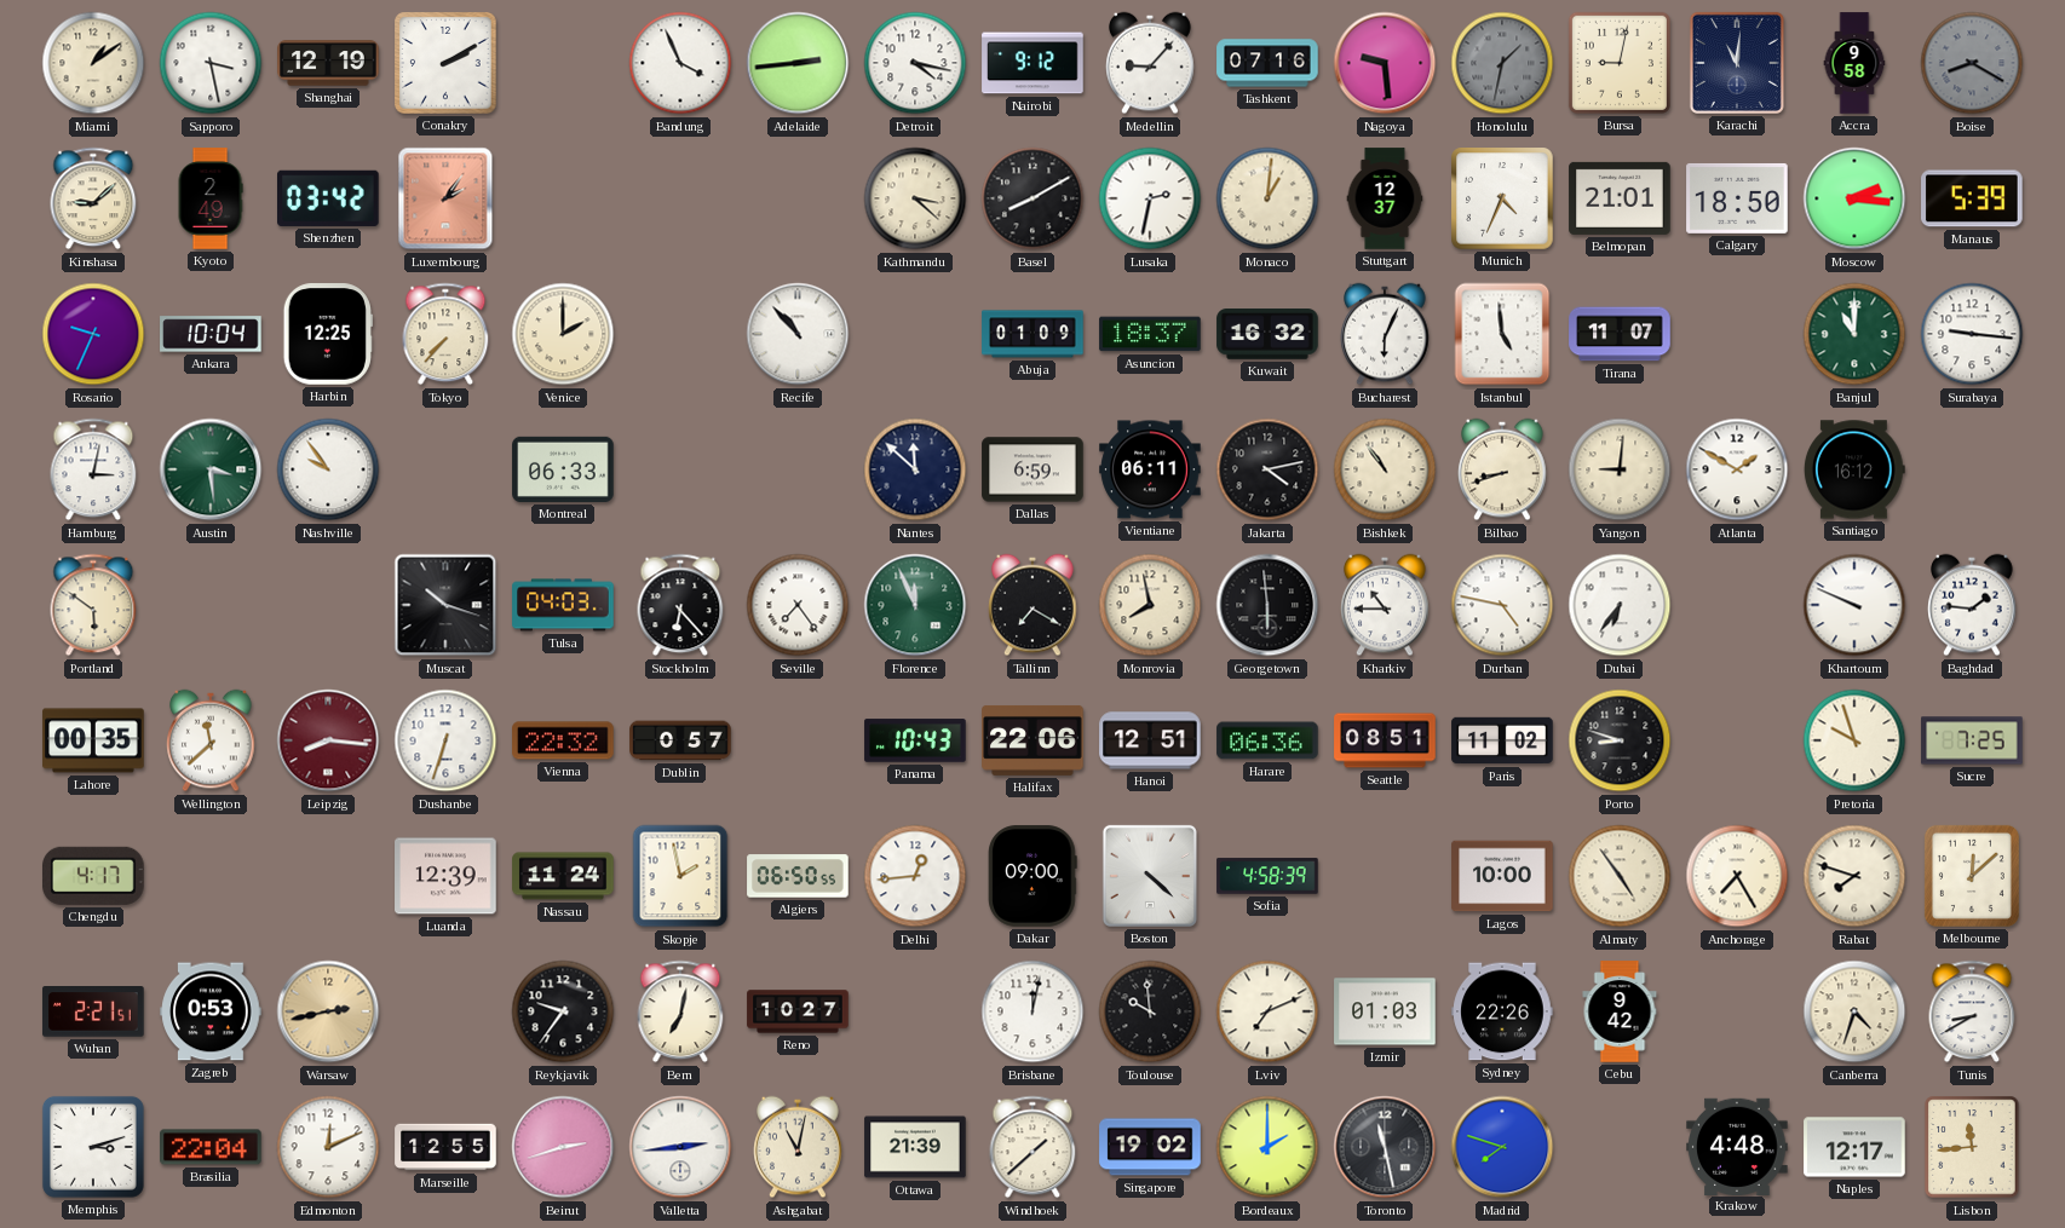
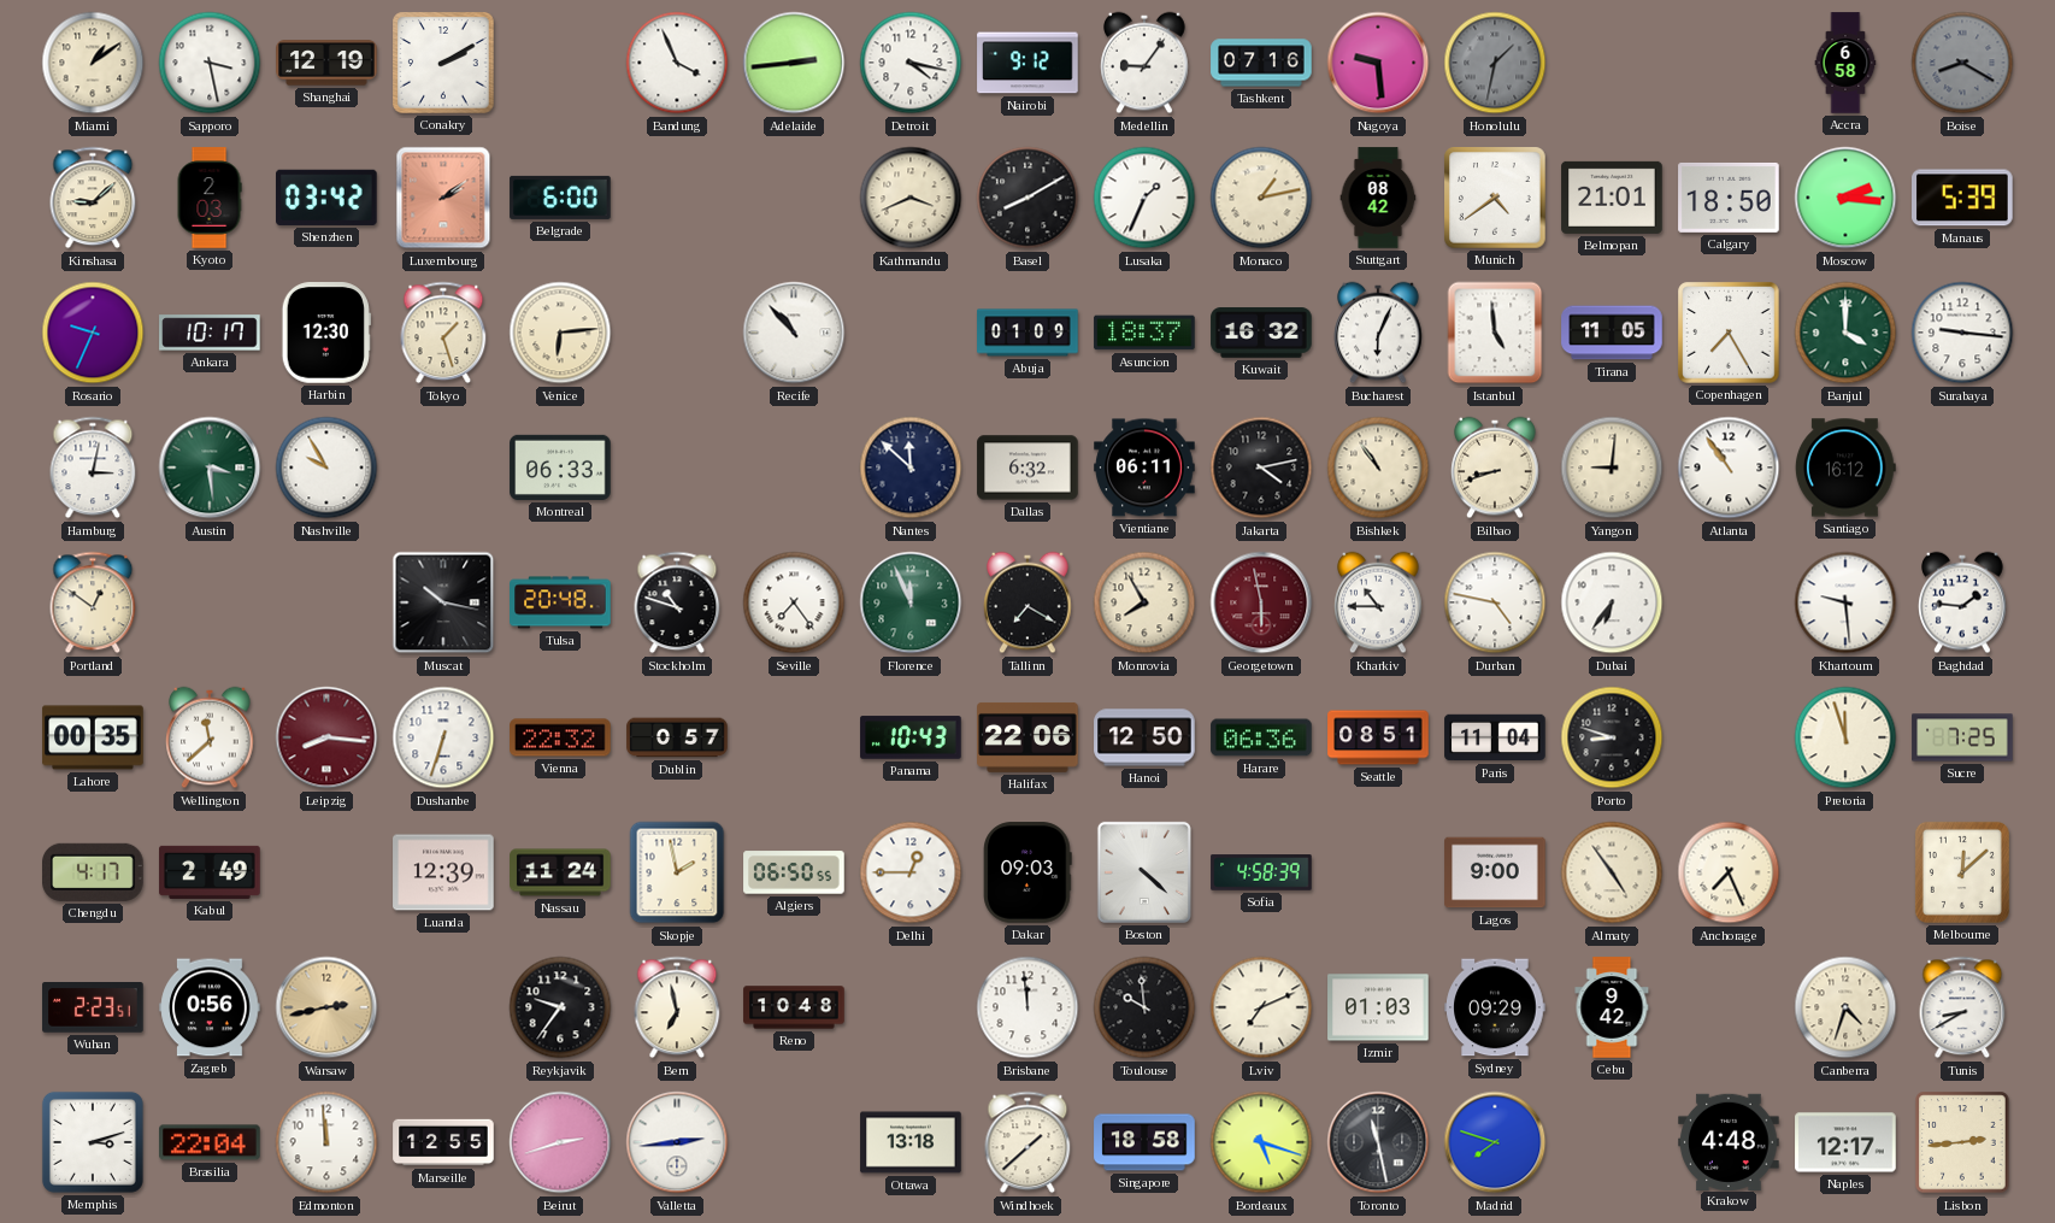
Medellin: 9:07 -> 9:06 (1144, 63)
Bursa: 9:02 -> none (1620, 63)
Karachi: 11:01 -> none (1737, 63)
Accra: 9:58 -> 6:58 (1845, 63)
Kyoto: 2:49 -> 2:03 (210, 198)
Luxembourg: 2:06 -> 2:09 (443, 198)
Belgrade: none -> 6:00 (560, 198)
Kathmandu: 3:22 -> 3:41 (911, 198)
Lusaka: 2:32 -> 1:34 (1144, 198)
Monaco: 1:01 -> 1:13 (1261, 198)
Stuttgart: 12:37 -> 08:42 (1378, 198)
Munich: 4:34 -> 4:39 (1495, 198)
Ankara: 10:04 -> 10:17 (210, 333)
Harbin: 12:25 -> 12:30 (326, 333)
Tokyo: 7:37 -> 1:27 (443, 333)
Venice: 2:00 -> 6:14 (560, 333)
Tirana: 11:07 -> 11:05 (1612, 333)
Copenhagen: none -> 7:25 (1729, 333)
Banjul: 11:00 -> 4:00 (1845, 333)
Nashville: 9:54 -> 9:55 (326, 468)
Dallas: 6:59 -> 6:32 (1027, 468)
Atlanta: 1:50 -> 10:54 (1729, 468)
Portland: 5:51 -> 12:51 (93, 602)
Muscat: 10:18 -> 10:17 (443, 602)
Tulsa: 04:03 -> 20:48 (560, 602)
Stockholm: 6:23 -> 10:48 (677, 602)
Monrovia: 7:58 -> 7:55 (1144, 602)
Georgetown: 5:59 -> 5:58 (1261, 602)
Georgetown dial: black -> burgundy (1261, 602)
Khartoum: 9:49 -> 9:29 (1845, 602)
Hanoi: 12:51 -> 12:50 (1144, 737)
Paris: 11:02 -> 11:04 (1495, 737)
Pretoria: 9:57 -> 11:57 (1845, 737)
Kabul: none -> 2:49 (210, 872)
Delhi: 12:44 -> 12:45 (911, 872)
Dakar: 09:00 -> 09:03 (1027, 872)
Lagos: 10:00 -> 9:00 (1495, 872)
Anchorage: 7:25 -> 7:26 (1729, 872)
Rabat: 7:48 -> none (1854, 876)
Wuhan: 2:21 -> 2:23 (93, 1007)
Zagreb: 0:53 -> 0:56 (210, 1007)
Bern: 7:02 -> 6:58 (677, 1007)
Reno: 10:27 -> 10:48 (794, 1007)
Brisbane: 12:02 -> 11:59 (1027, 1007)
Sydney: 22:26 -> 09:29 (1495, 1007)
Edmonton: 12:11 -> 11:59 (326, 1142)
Ashgabat: 11:02 -> none (798, 1147)
Ottawa: 21:39 -> 13:18 (911, 1142)
Singapore: 19:02 -> 18:58 (1144, 1142)
Bordeaux: 2:00 -> 5:18 (1261, 1142)
Lisbon: 11:44 -> 2:44 (1962, 1142)
